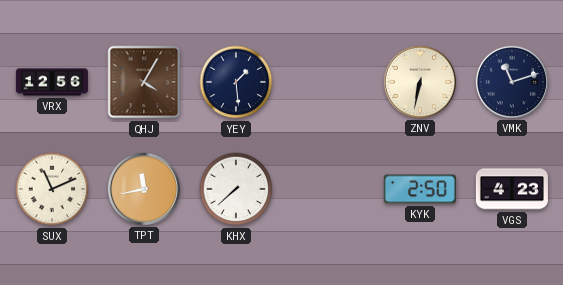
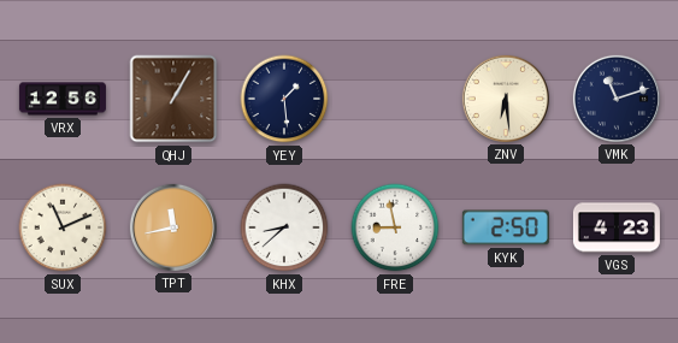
QHJ: 4:05 -> 1:05 (173, 99)
ZNV: 6:32 -> 6:29 (506, 99)
KHX: 7:38 -> 8:38 (284, 227)
FRE: none -> 8:58 (395, 227)
